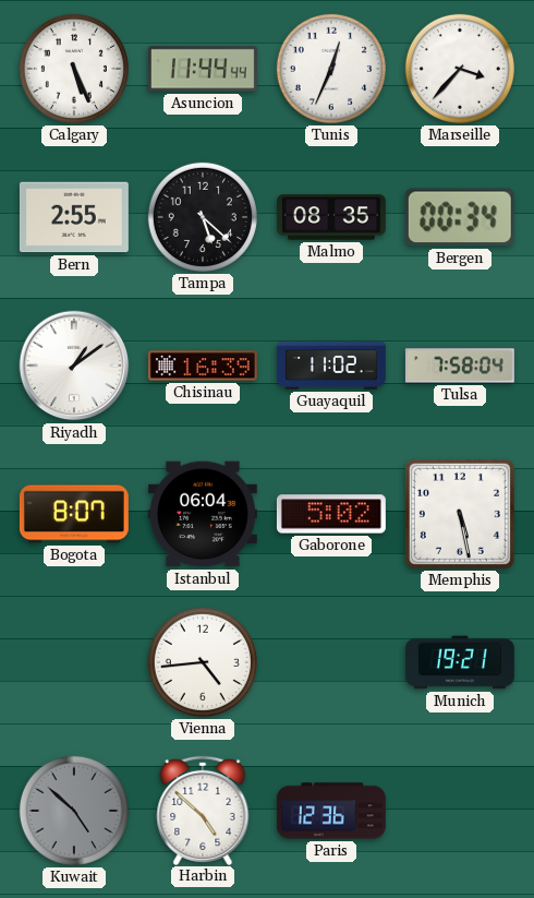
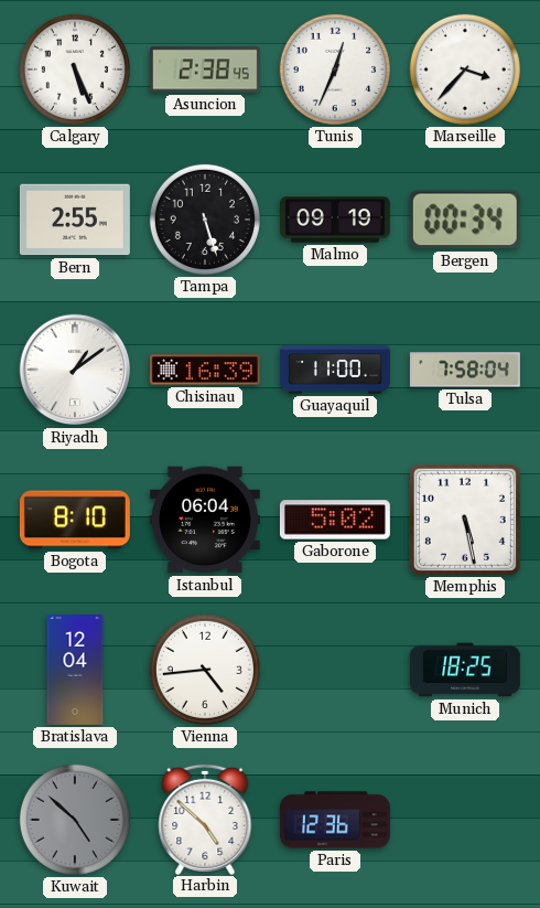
Asuncion: 11:44 -> 2:38 (205, 70)
Tampa: 5:22 -> 5:27 (205, 220)
Malmo: 08:35 -> 09:19 (335, 220)
Guayaquil: 11:02 -> 11:00 (335, 370)
Bogota: 8:07 -> 8:10 (75, 520)
Bratislava: none -> 12:04 (75, 670)
Munich: 19:21 -> 18:25 (465, 670)
